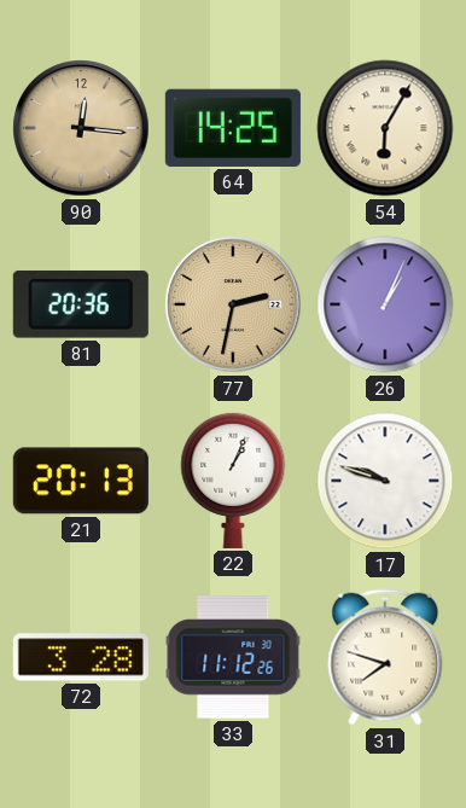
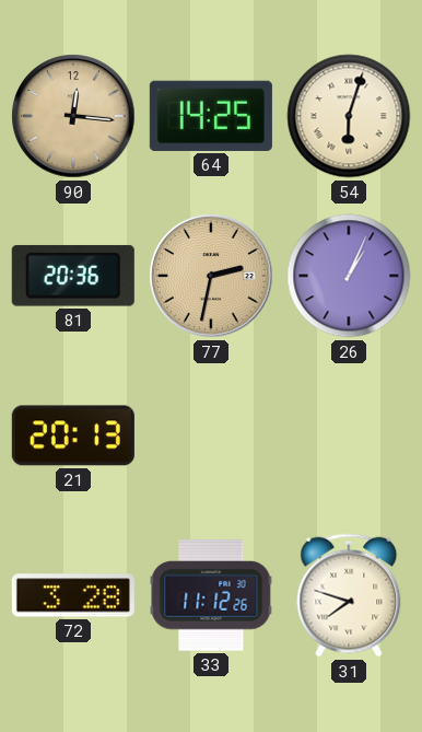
54: 6:05 -> 6:03 (349, 116)
22: 1:04 -> none (233, 479)
17: 9:48 -> none (385, 481)
